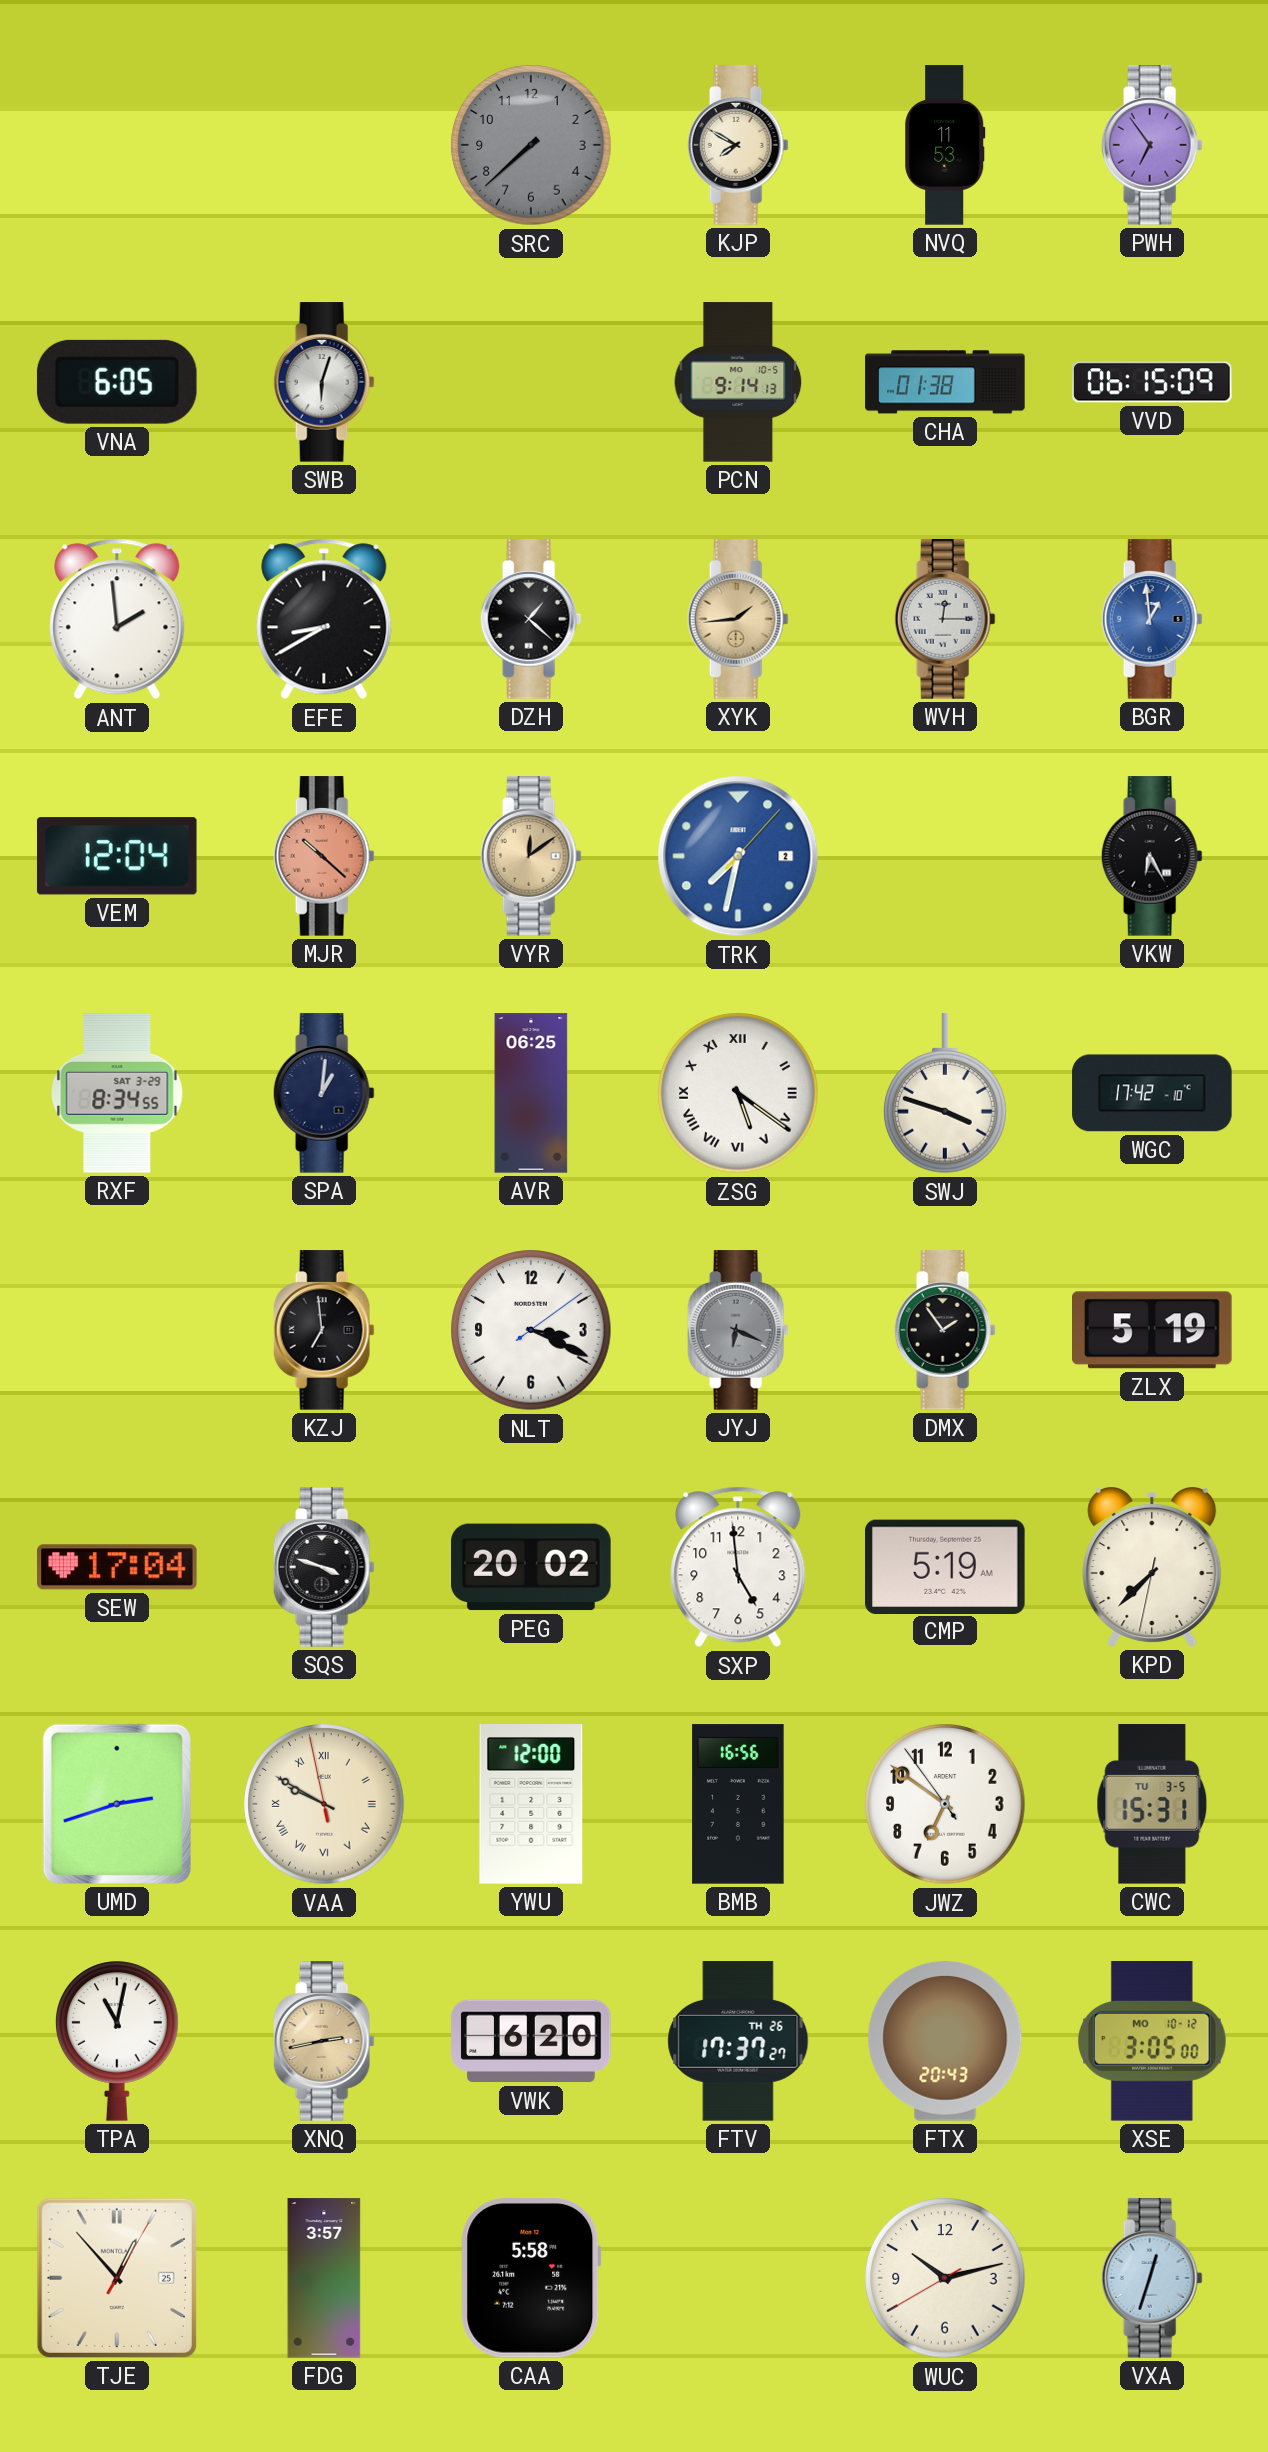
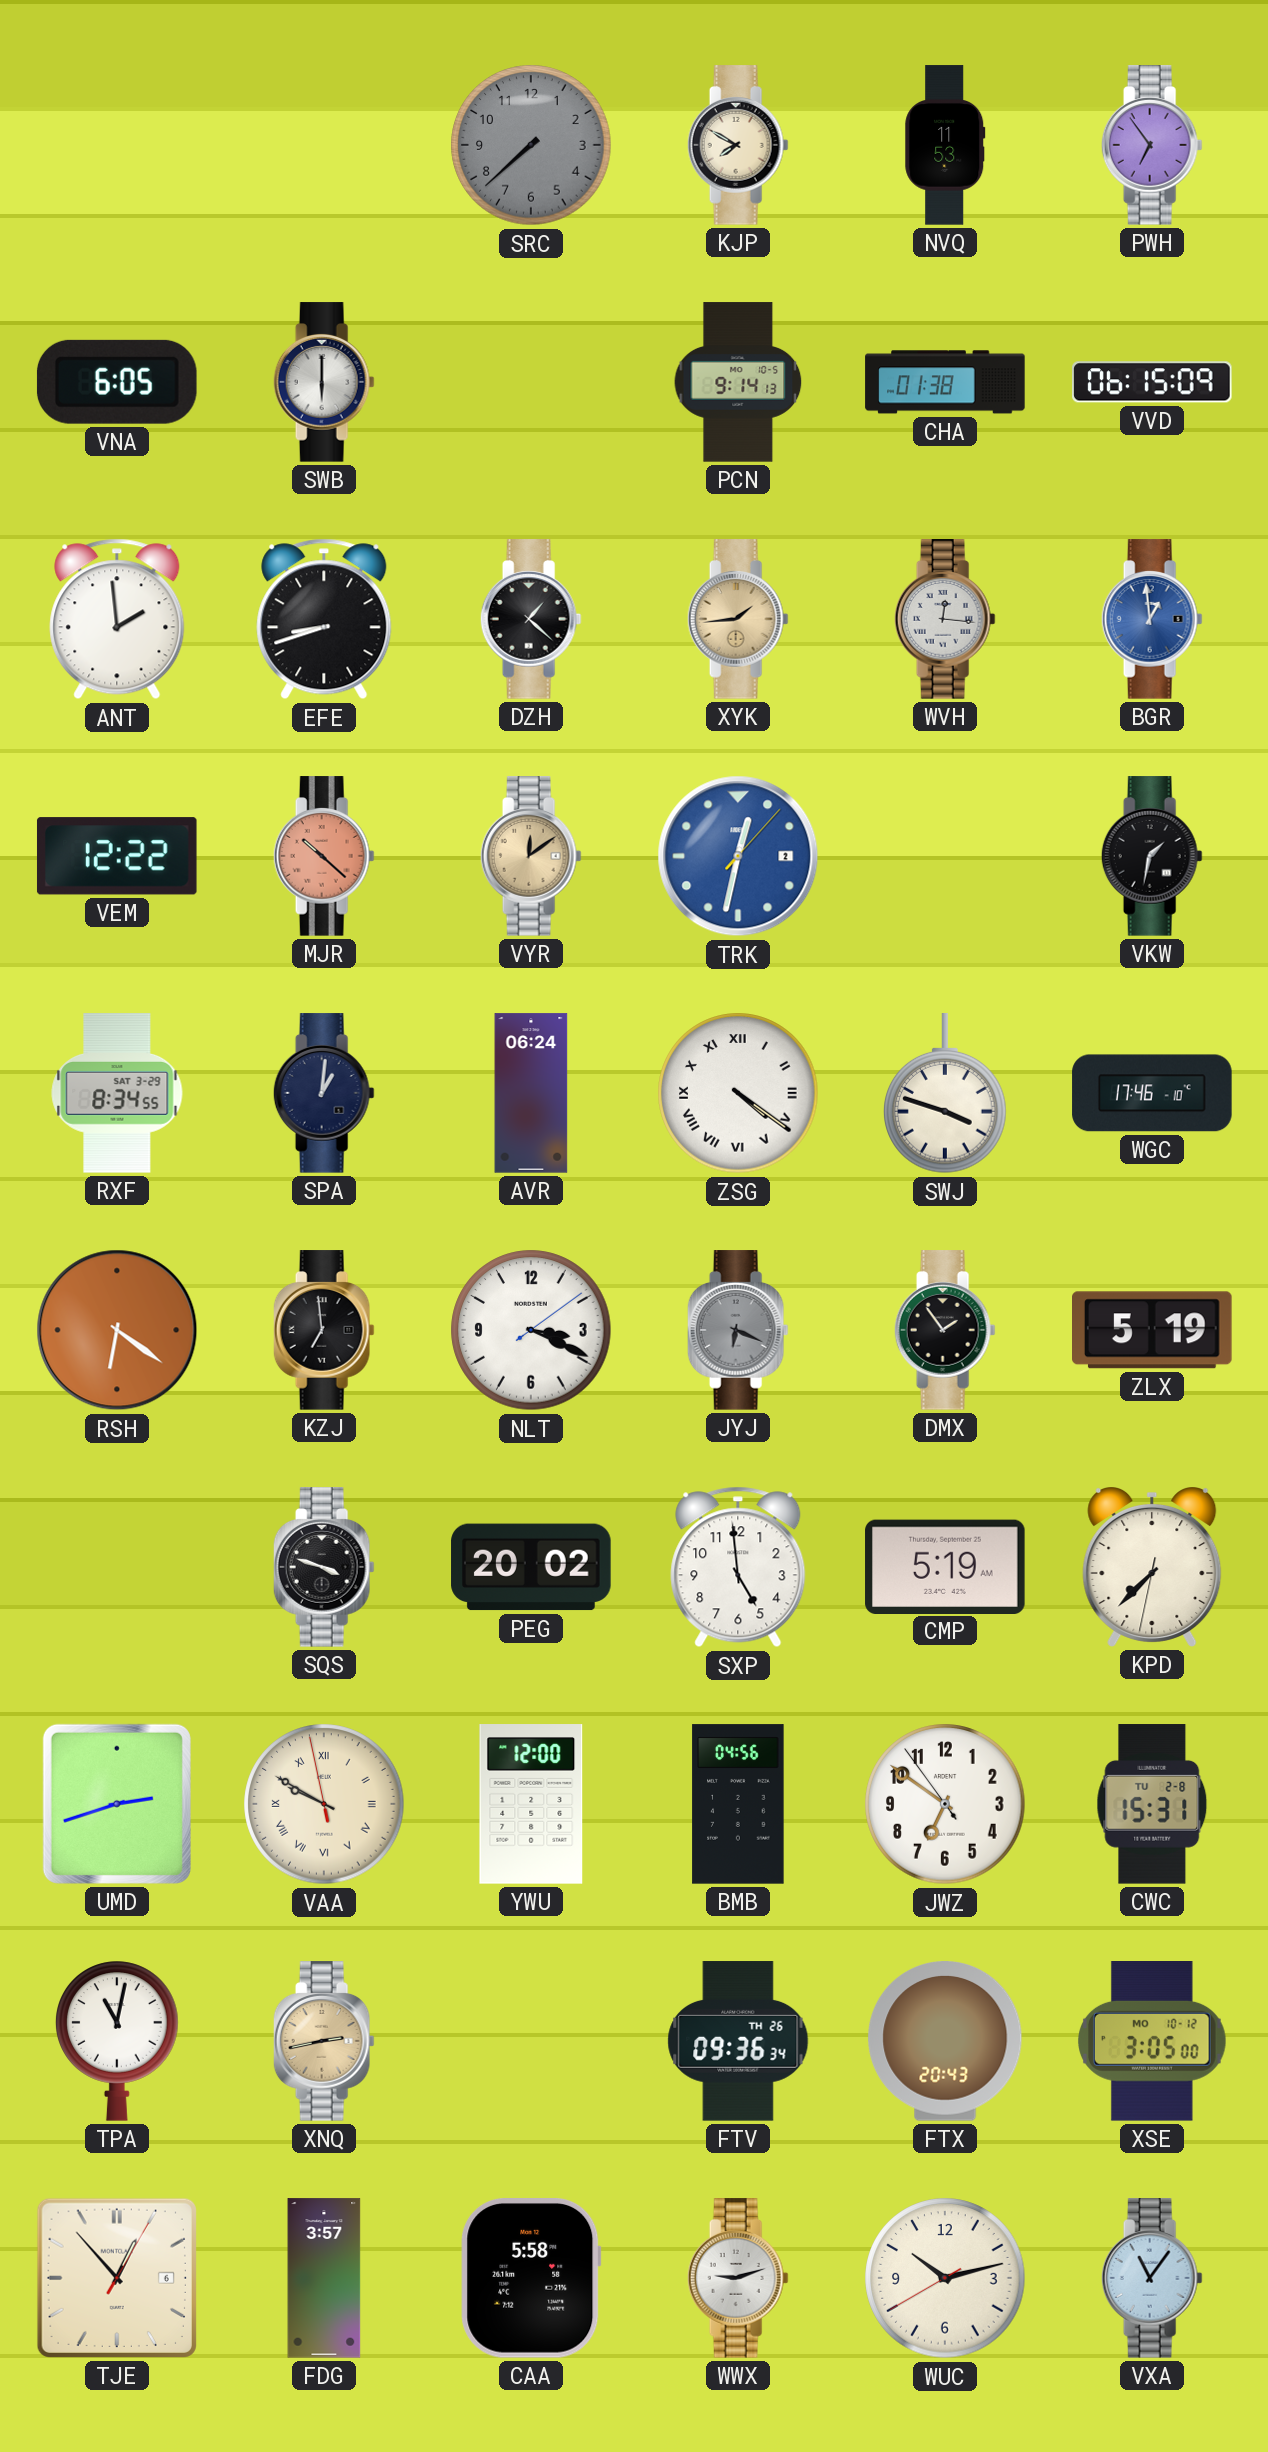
SWB: 6:03 -> 6:00 (324, 382)
EFE: 8:40 -> 8:42 (324, 619)
WVH: 12:15 -> 12:16 (945, 619)
VEM: 12:04 -> 12:22 (117, 856)
TRK: 7:32 -> 12:32 (738, 856)
VKW: 6:25 -> 1:32 (1152, 856)
AVR: 06:25 -> 06:24 (531, 1093)
ZSG: 5:21 -> 4:21 (738, 1093)
WGC: 17:42 -> 17:46 (1152, 1093)
RSH: none -> 6:21 (117, 1330)
SEW: 17:04 -> none (117, 1567)
BMB: 16:56 -> 04:56 (738, 1804)
CWC date: TU 3-5 -> TU 2-8 (1152, 1804)
VWK: 6:20 -> none (531, 2041)
FTV: 17:37 -> 09:36 (738, 2041)
TJE date: 25 -> 6 (117, 2278)
WWX: none -> 9:12 (738, 2278)
VXA: 12:33 -> 11:06 (1152, 2278)
